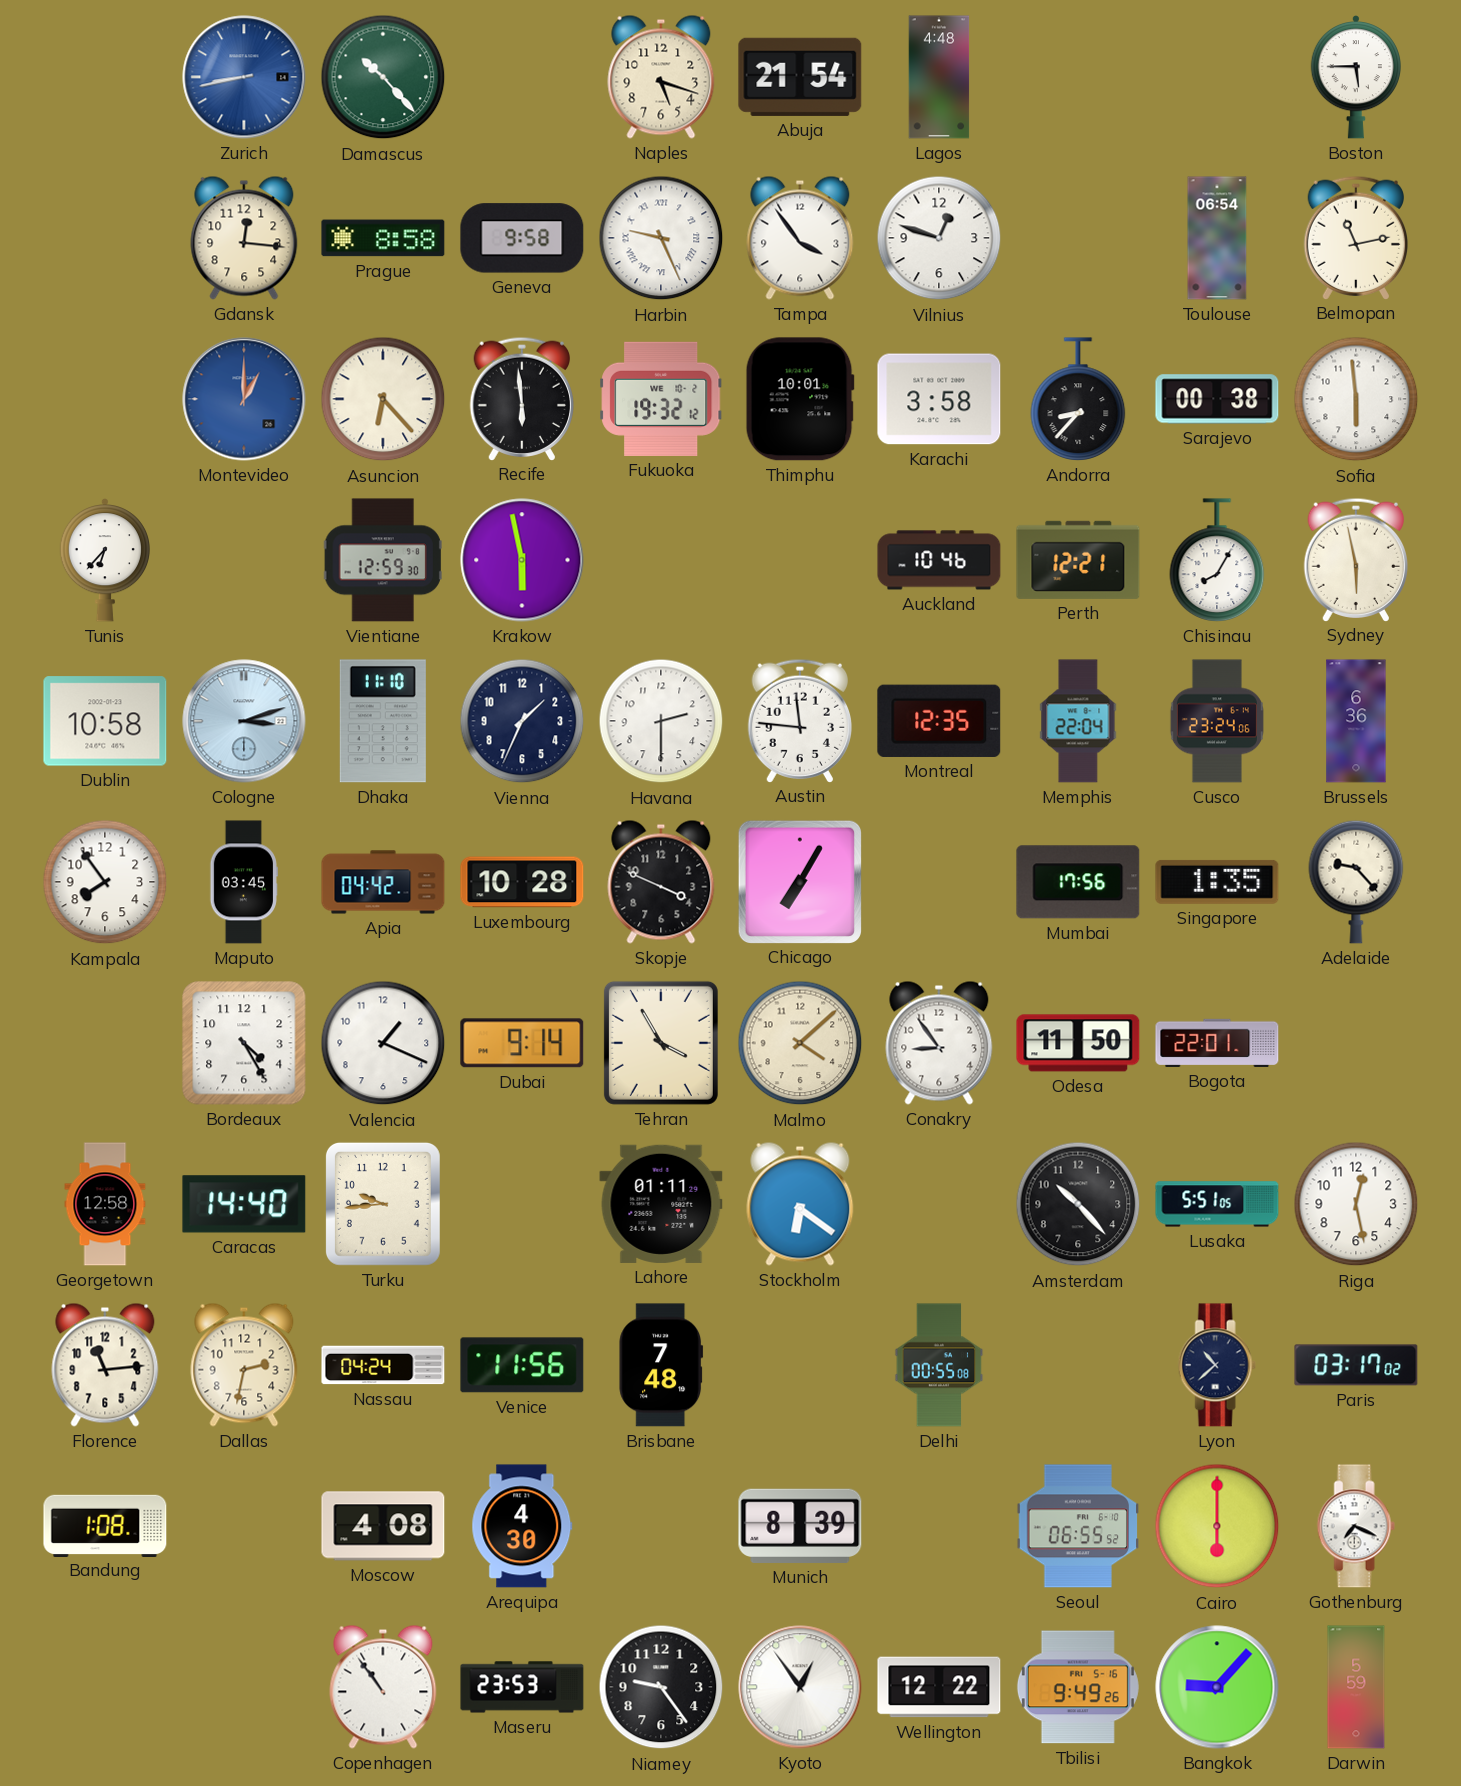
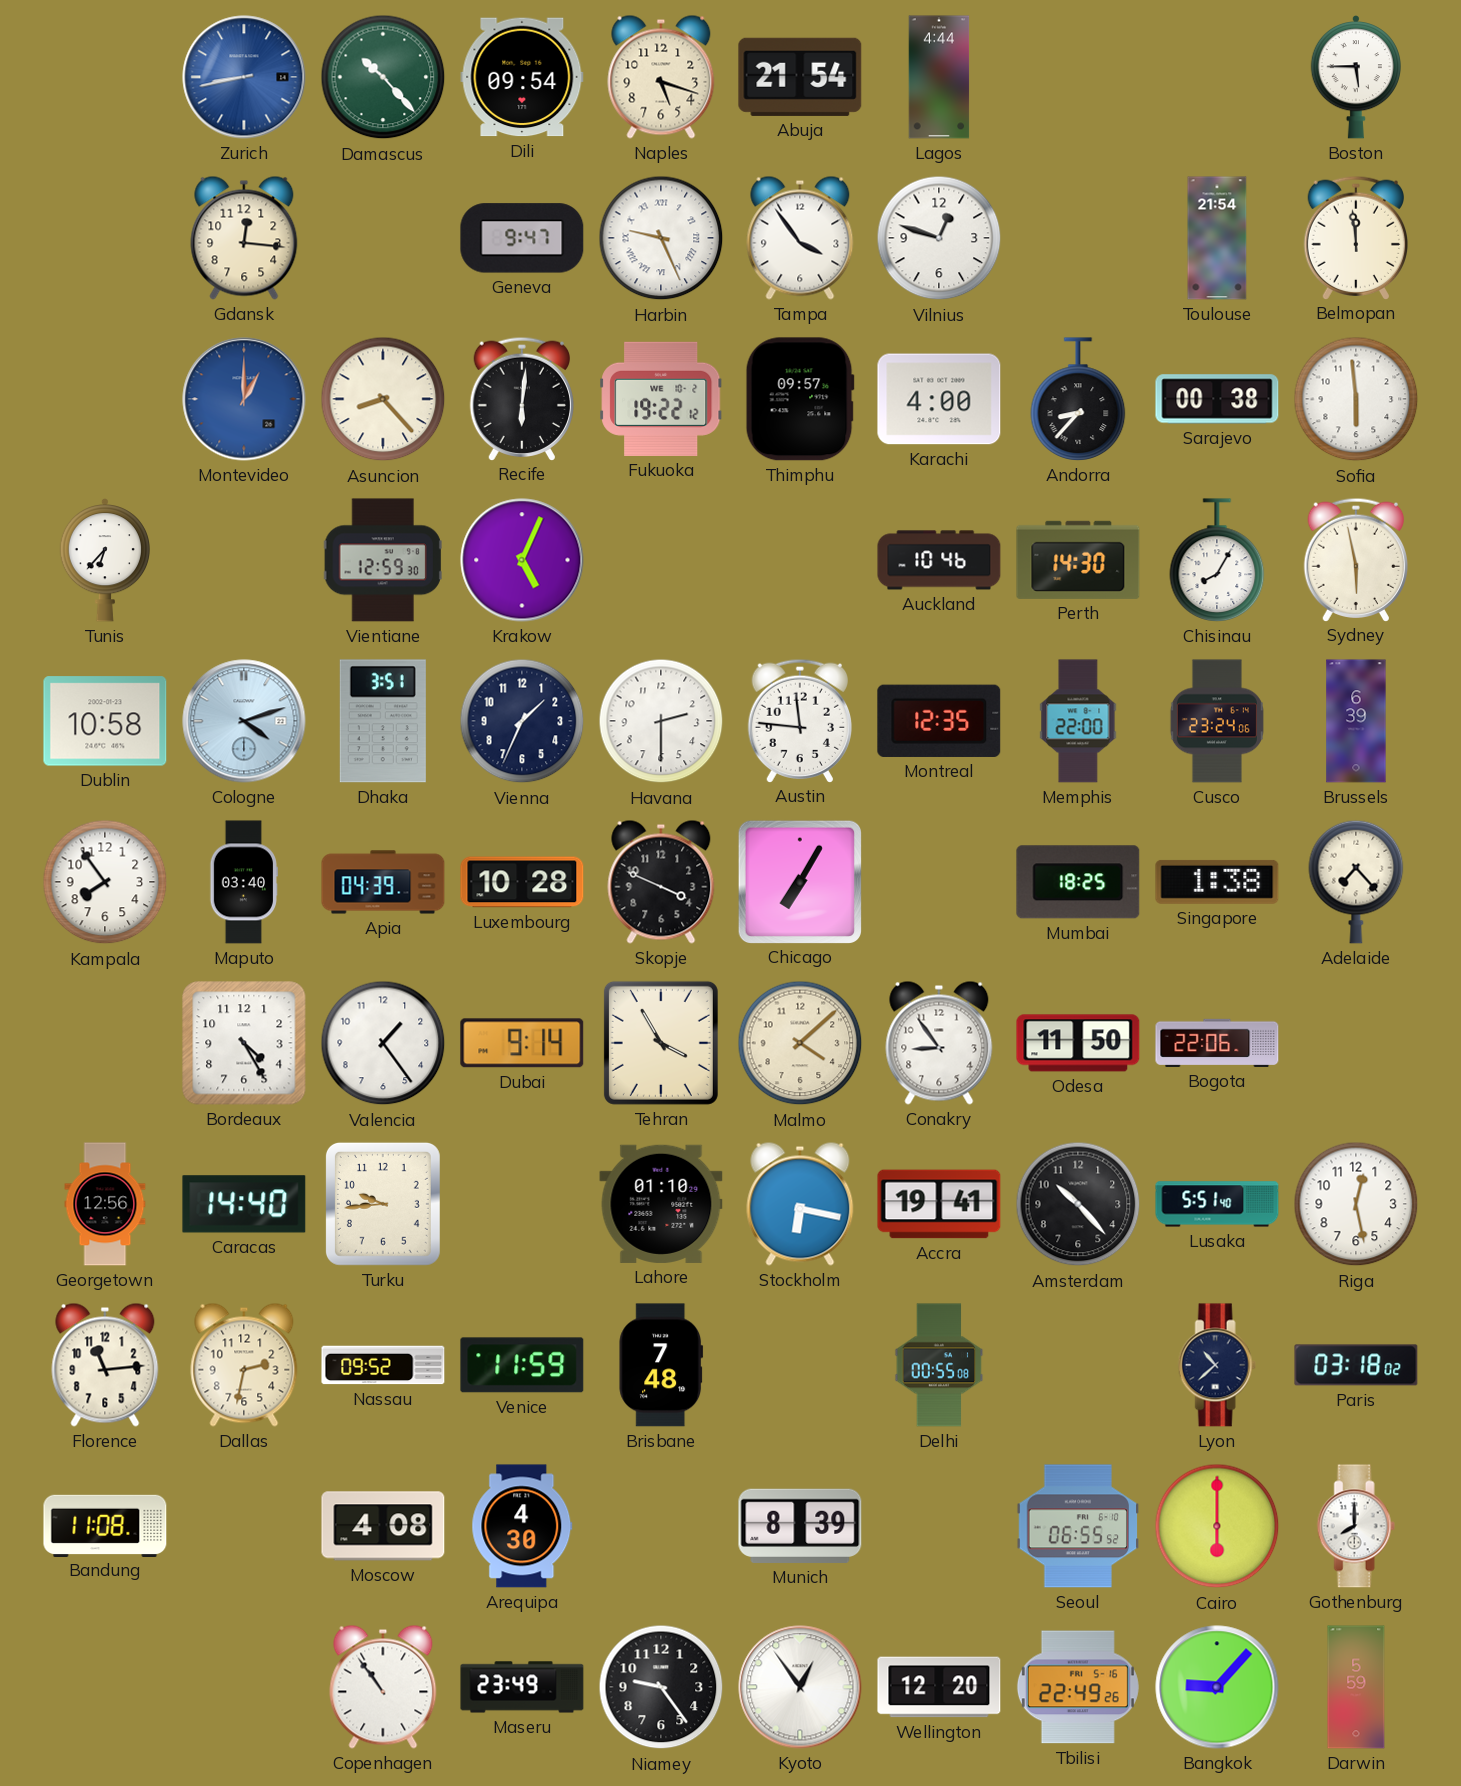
Dili: none -> 09:54 (522, 77)
Lagos: 4:48 -> 4:44 (939, 77)
Prague: 8:58 -> none (383, 238)
Geneva: 9:58 -> 9:47 (522, 238)
Toulouse: 06:54 -> 21:54 (1217, 238)
Belmopan: 11:13 -> 11:59 (1355, 237)
Asuncion: 6:23 -> 8:23 (383, 399)
Recife: 5:59 -> 6:01 (521, 398)
Fukuoka: 19:32 -> 19:22 (661, 399)
Thimphu: 10:01 -> 09:57 (800, 399)
Karachi: 3:58 -> 4:00 (939, 399)
Krakow: 5:58 -> 5:04 (522, 560)
Perth: 12:21 -> 14:30 (1078, 560)
Cologne: 3:12 -> 4:12 (244, 721)
Dhaka: 11:10 -> 3:51 (383, 721)
Memphis: 22:04 -> 22:00 (1078, 721)
Brussels: 6:36 -> 6:39 (1356, 721)
Maputo: 03:45 -> 03:40 (244, 882)
Apia: 04:42 -> 04:39 (383, 882)
Mumbai: 17:56 -> 18:25 (1078, 882)
Singapore: 1:35 -> 1:38 (1217, 882)
Adelaide: 9:23 -> 7:23 (1356, 882)
Valencia: 1:19 -> 1:24 (383, 1043)
Bogota: 22:01 -> 22:06 (1217, 1043)
Georgetown: 12:58 -> 12:56 (105, 1204)
Lahore: 01:11 -> 01:10 (661, 1204)
Stockholm: 6:21 -> 6:17 (800, 1204)
Accra: none -> 19:41 (939, 1204)
Lusaka: 5:51:05 -> 5:51:40 (1217, 1204)
Nassau: 04:24 -> 09:52 (383, 1365)
Venice: 11:56 -> 11:59 (522, 1365)
Paris: 03:17 -> 03:18 (1356, 1365)
Bandung: 1:08 -> 11:08 (105, 1525)
Gothenburg: 7:19 -> 8:00 (1356, 1526)
Maseru: 23:53 -> 23:49 (522, 1687)
Wellington: 12:22 -> 12:20 (939, 1687)
Tbilisi: 9:49 -> 22:49 (1078, 1687)
